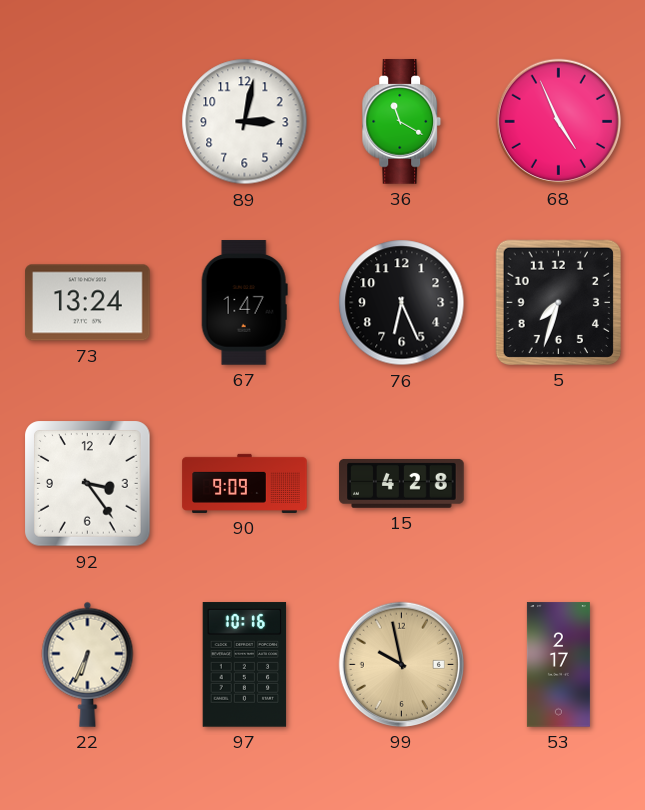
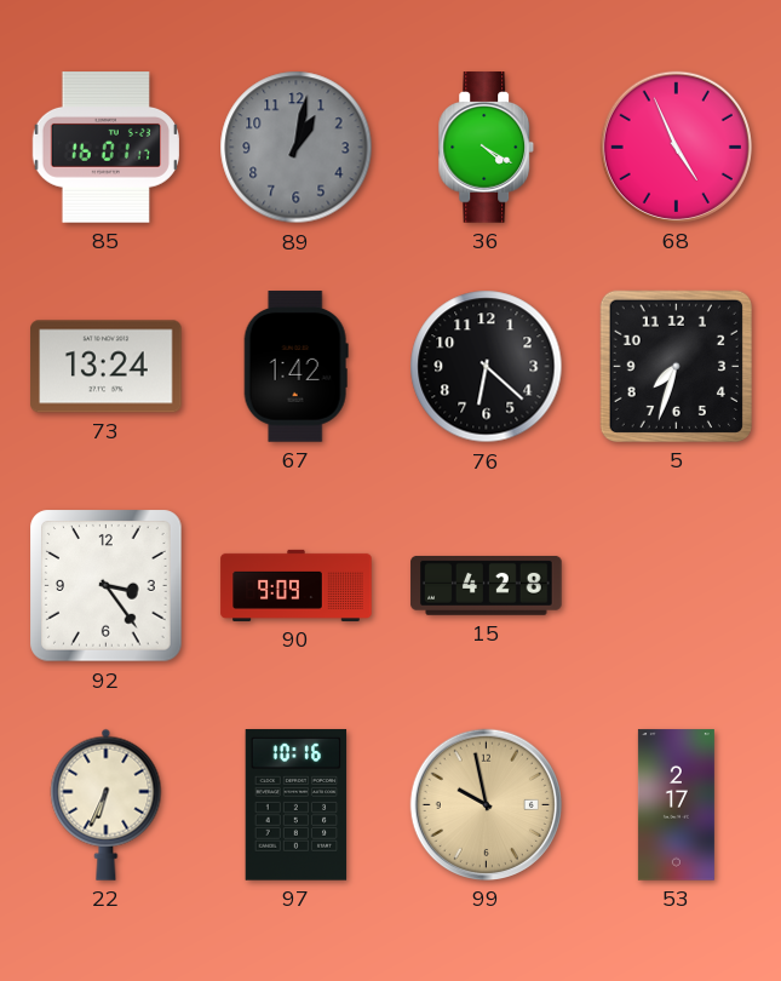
85: none -> 16:01 (105, 148)
89: 3:02 -> 1:02 (297, 148)
89 dial: white -> grey (297, 148)
36: 11:20 -> 4:20 (487, 148)
67: 1:47 -> 1:42 (295, 367)
76: 6:26 -> 6:22 (487, 367)
